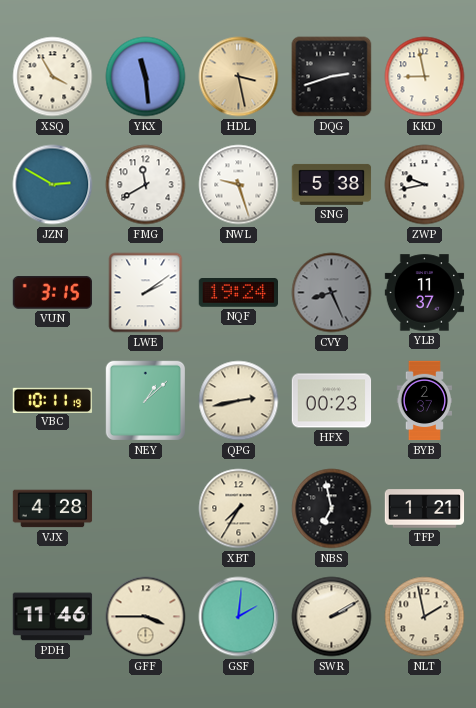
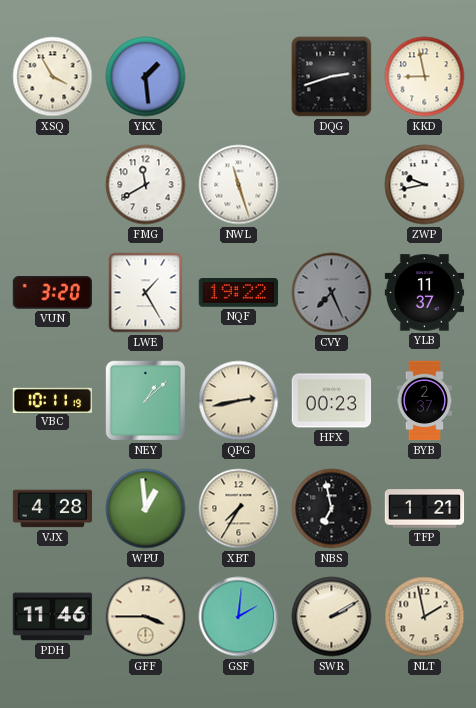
YKX: 11:29 -> 1:29 (146, 77)
HDL: 3:28 -> none (239, 77)
JZN: 2:50 -> none (53, 185)
NWL: 9:27 -> 11:27 (239, 185)
SNG: 5:38 -> none (332, 184)
VUN: 3:15 -> 3:20 (52, 293)
LWE: 2:09 -> 1:25 (146, 293)
NQF: 19:24 -> 19:22 (238, 293)
CVY: 8:26 -> 7:26 (332, 293)
WPU: none -> 12:59 (146, 509)
